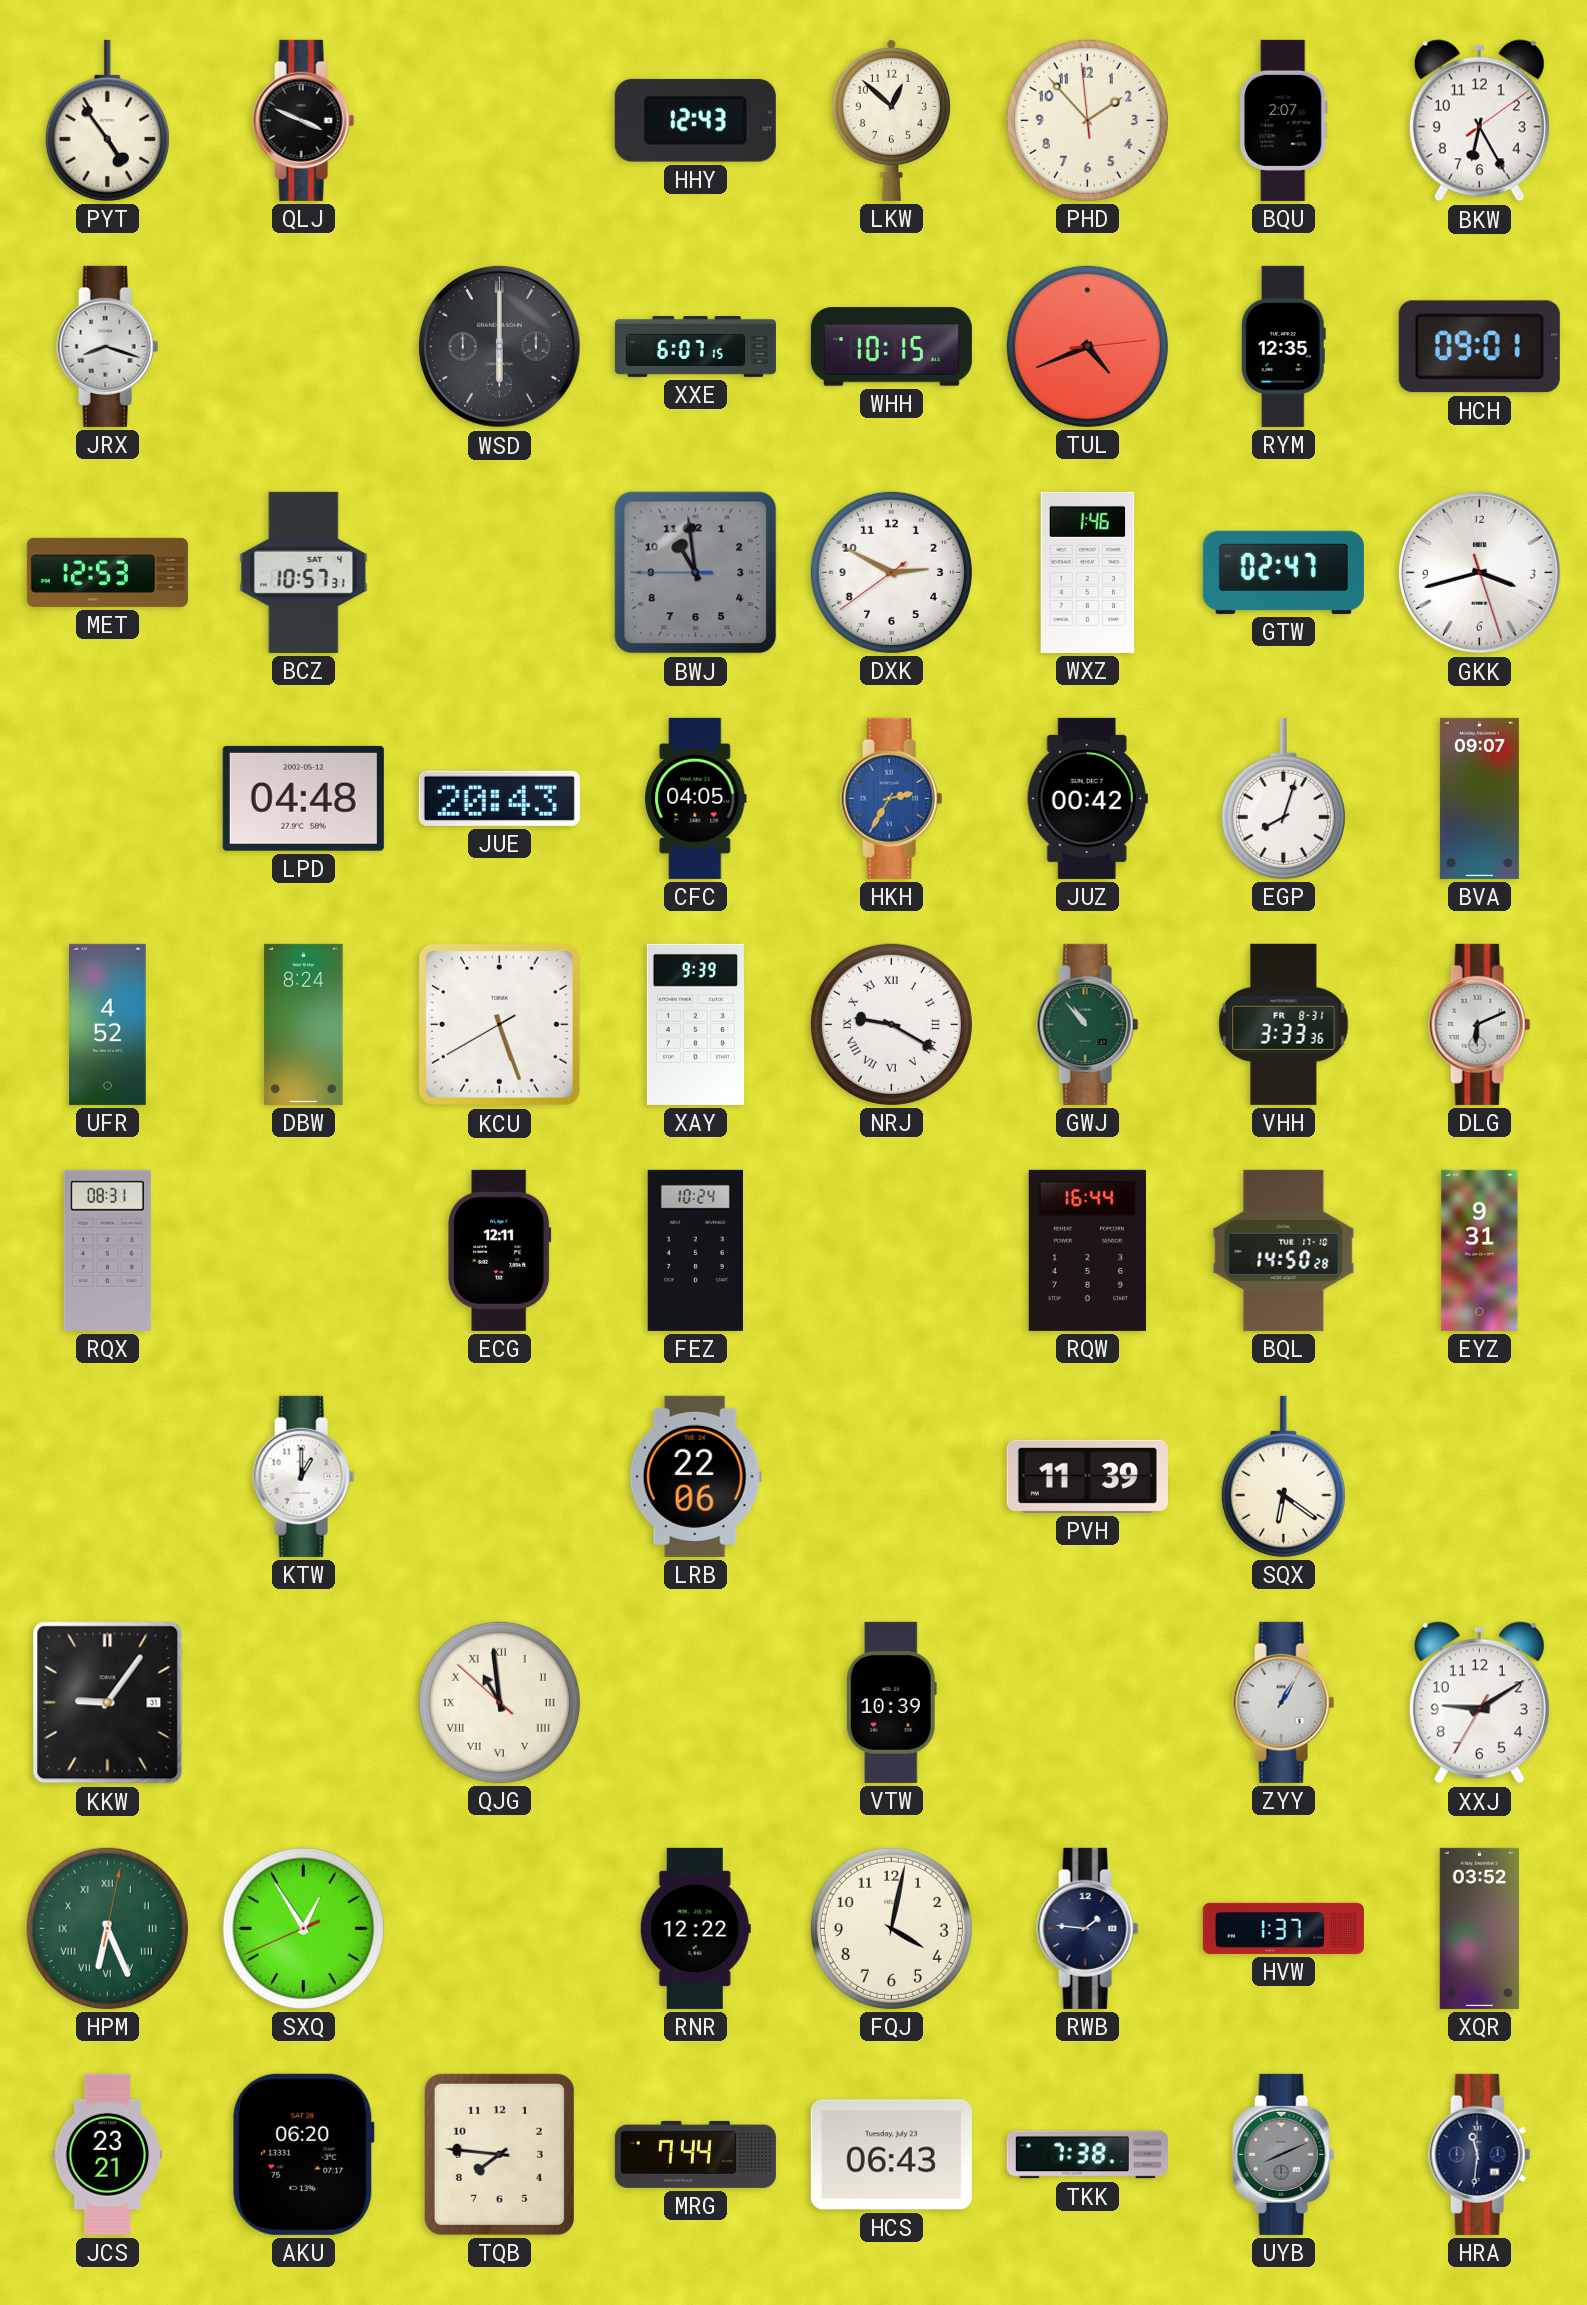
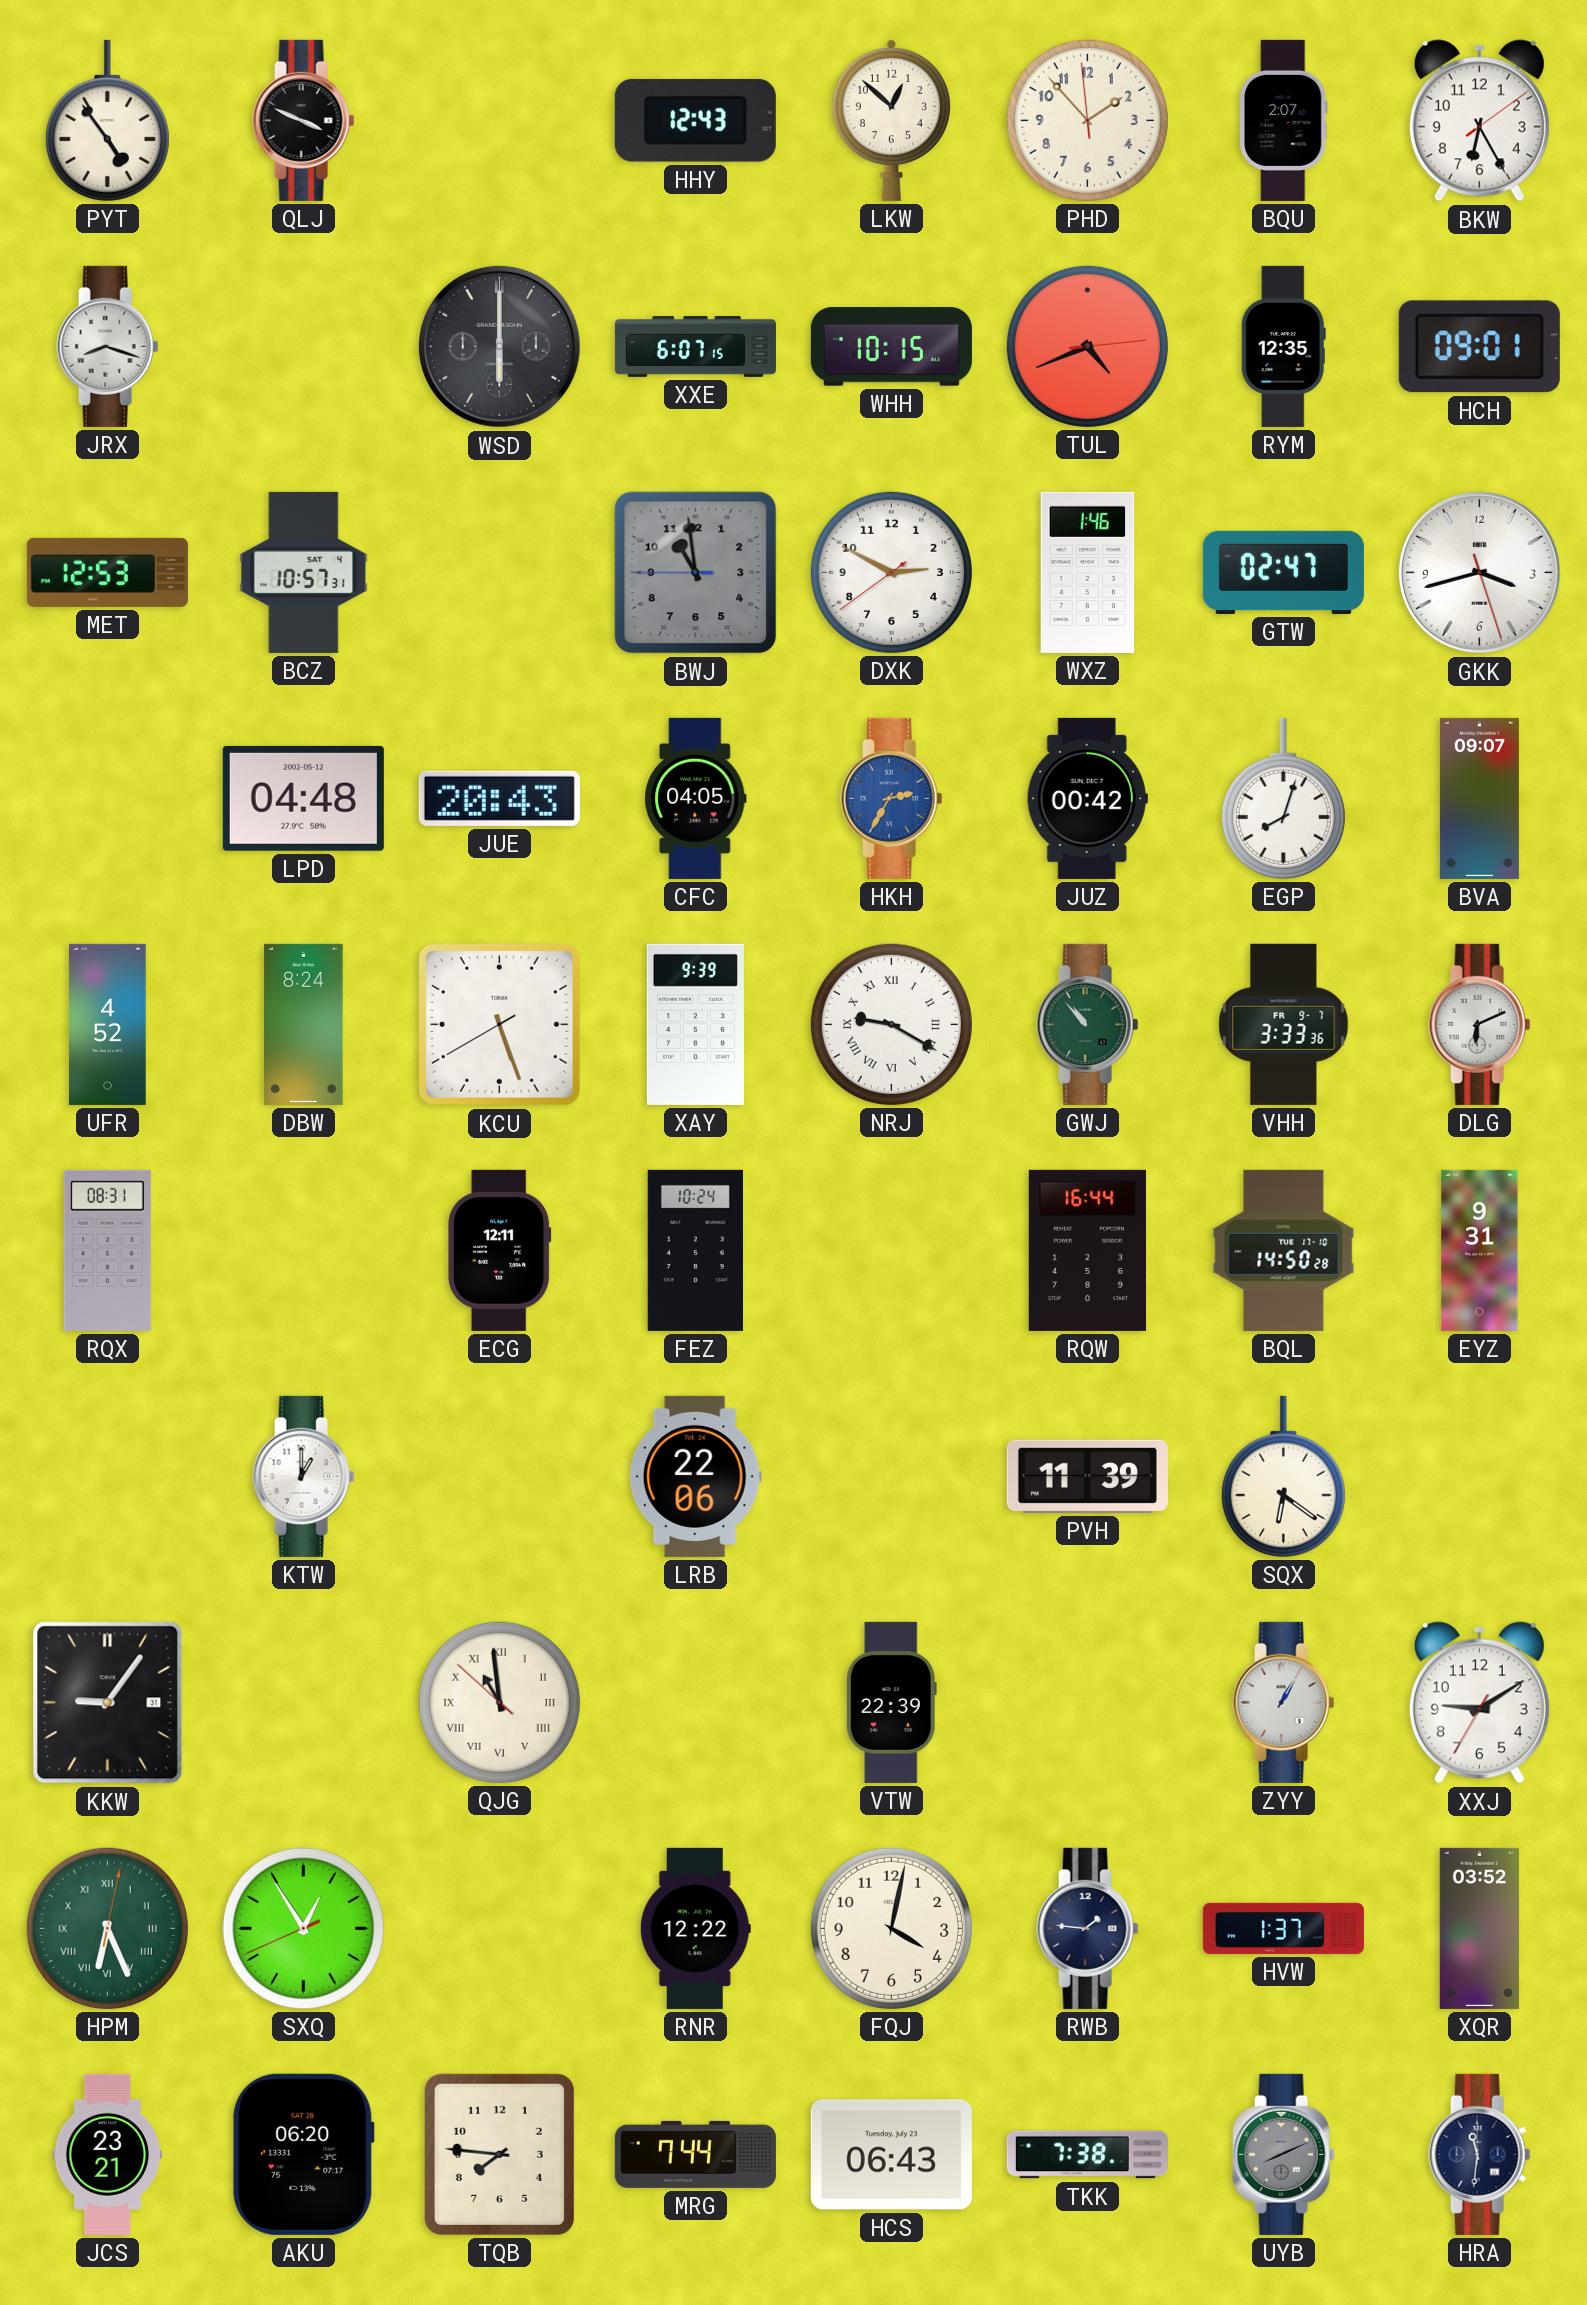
VHH date: FR 8-31 -> FR 9-7 (1284, 1024)
VTW: 10:39 -> 22:39 (891, 1702)
